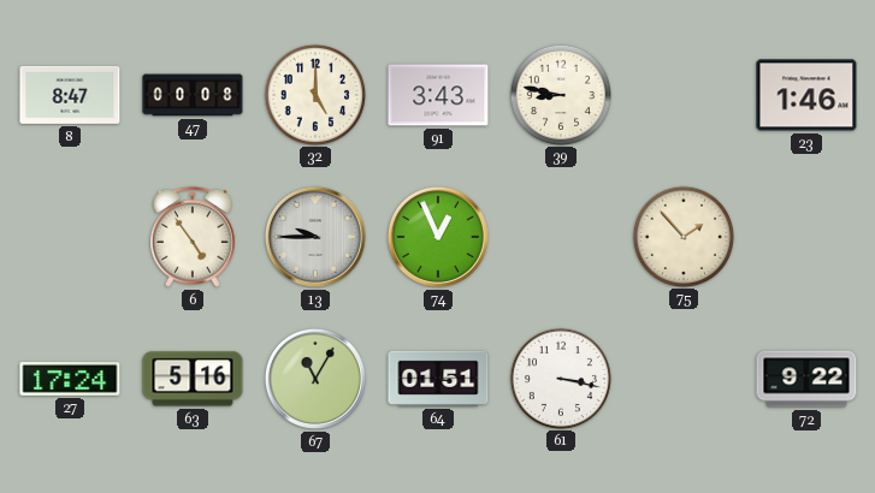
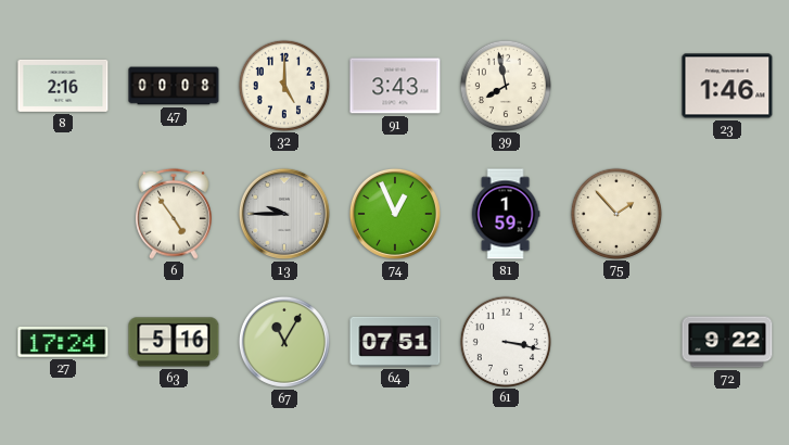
8: 8:47 -> 2:16 (63, 86)
39: 8:47 -> 7:58 (505, 85)
81: none -> 1:59 (506, 214)
64: 01:51 -> 07:51 (395, 342)
